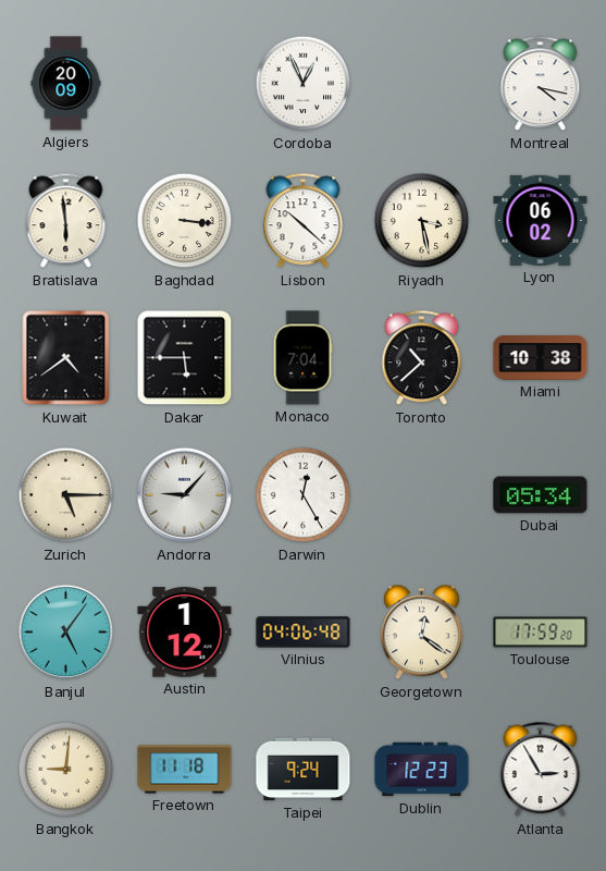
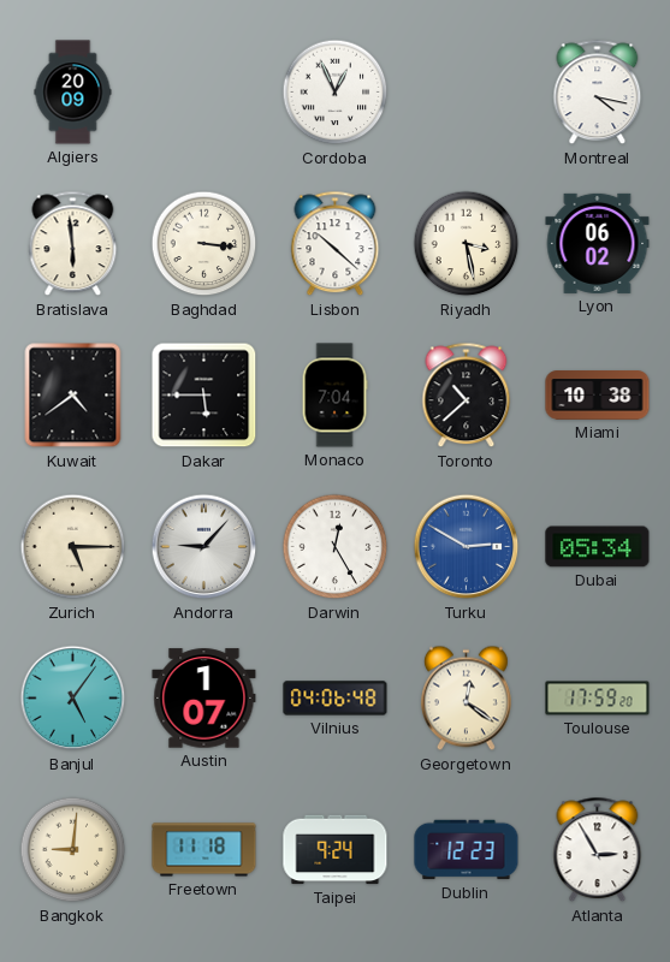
Turku: none -> 2:50 (467, 547)
Austin: 1:12 -> 1:07 (204, 699)
